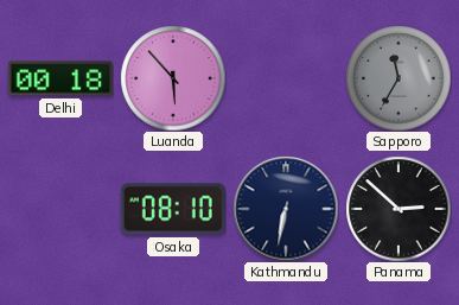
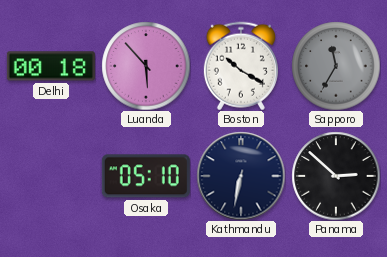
Boston: none -> 10:20 (241, 66)
Osaka: 08:10 -> 05:10 (146, 176)
